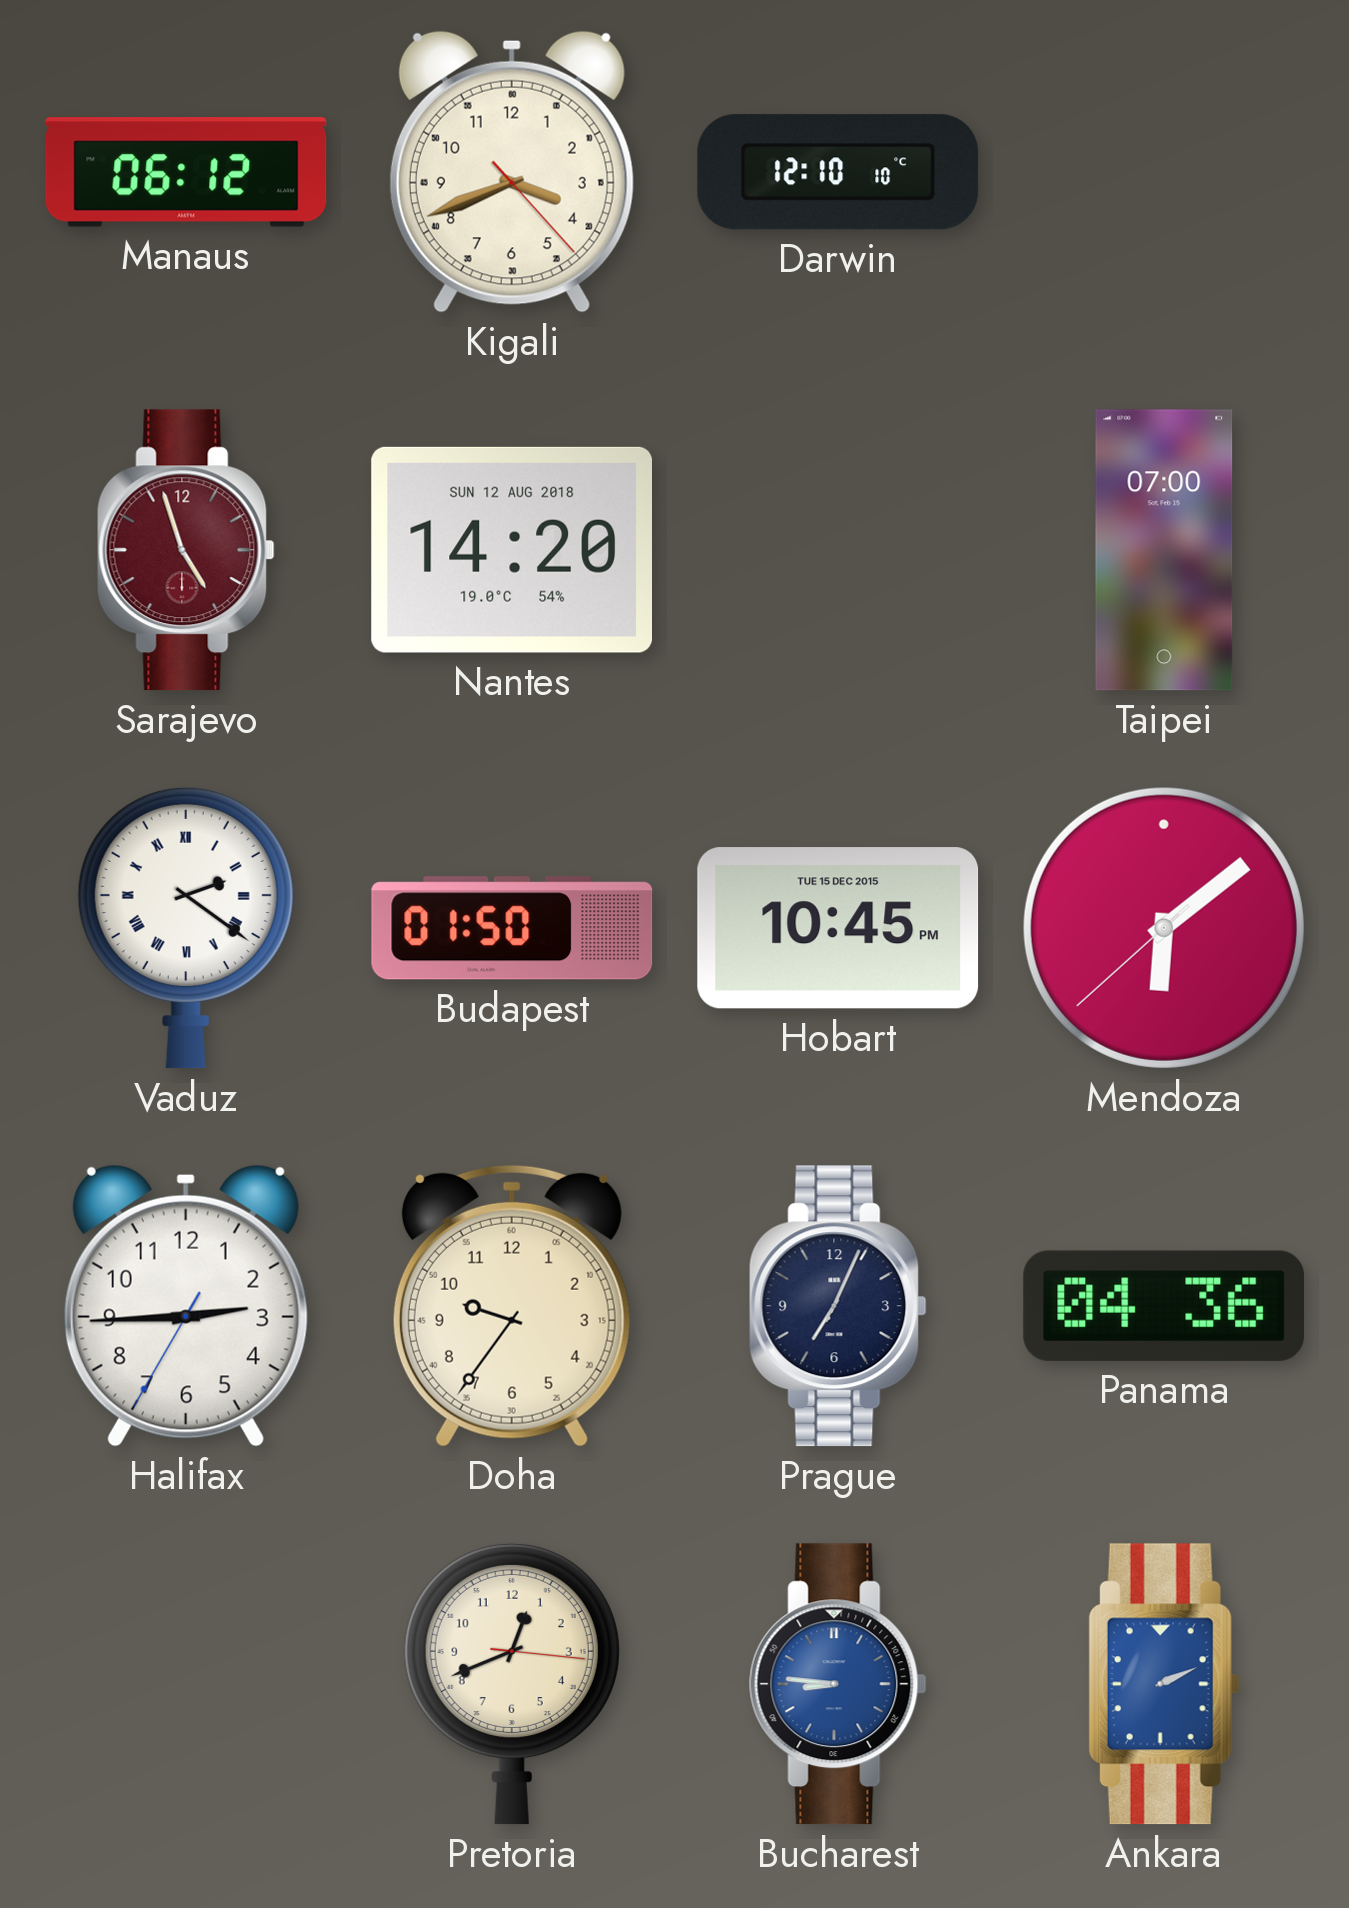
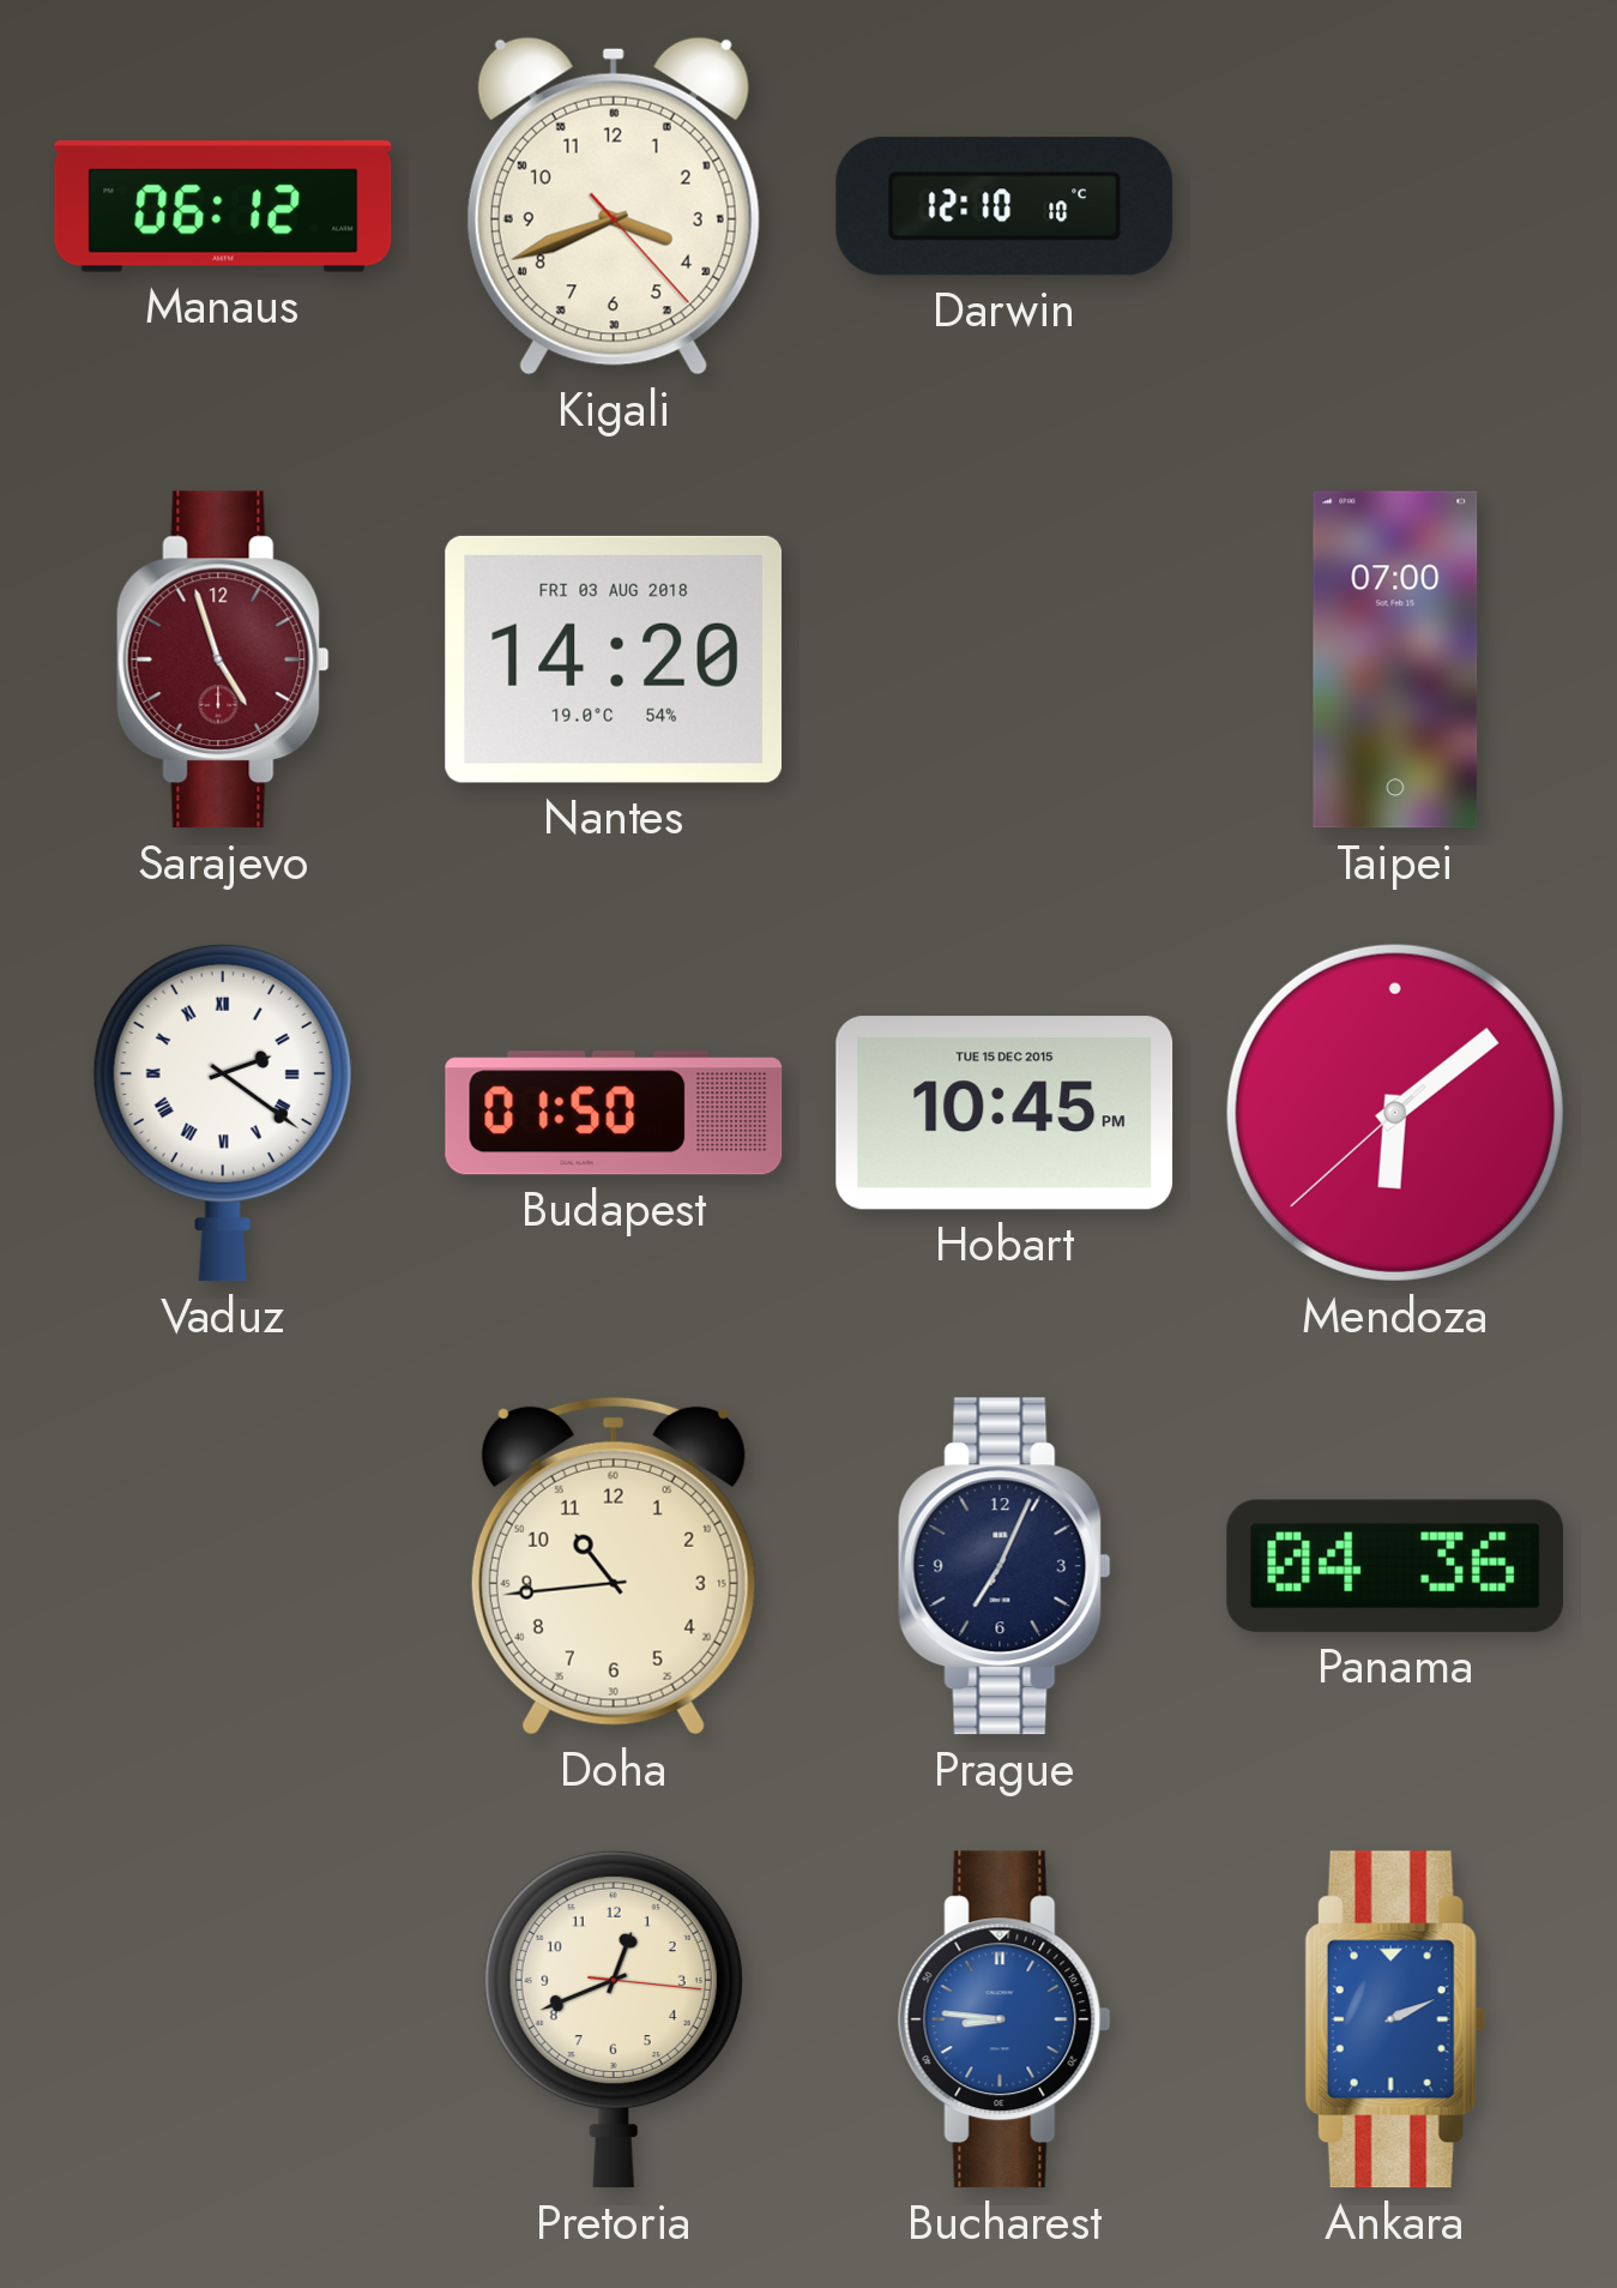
Nantes date: SUN 12 AUG 2018 -> FRI 03 AUG 2018 (613, 660)
Halifax: 2:44 -> none (186, 1306)
Doha: 9:36 -> 10:44 (614, 1566)
